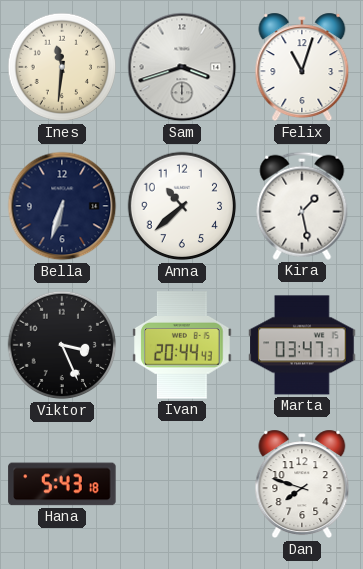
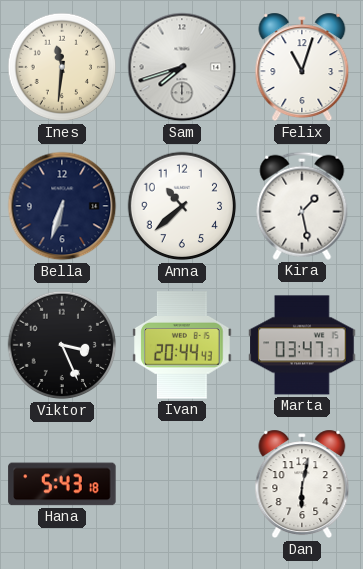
Sam: 3:42 -> 7:42 (182, 67)
Dan: 7:48 -> 6:02 (302, 484)
